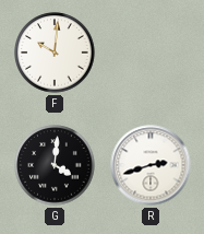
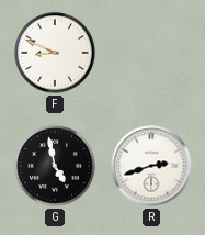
F: 10:01 -> 8:49 (55, 53)
G: 4:01 -> 4:58 (55, 166)
